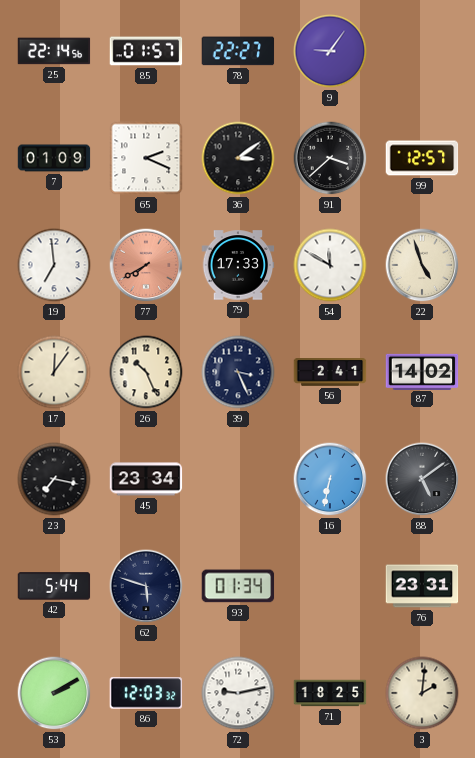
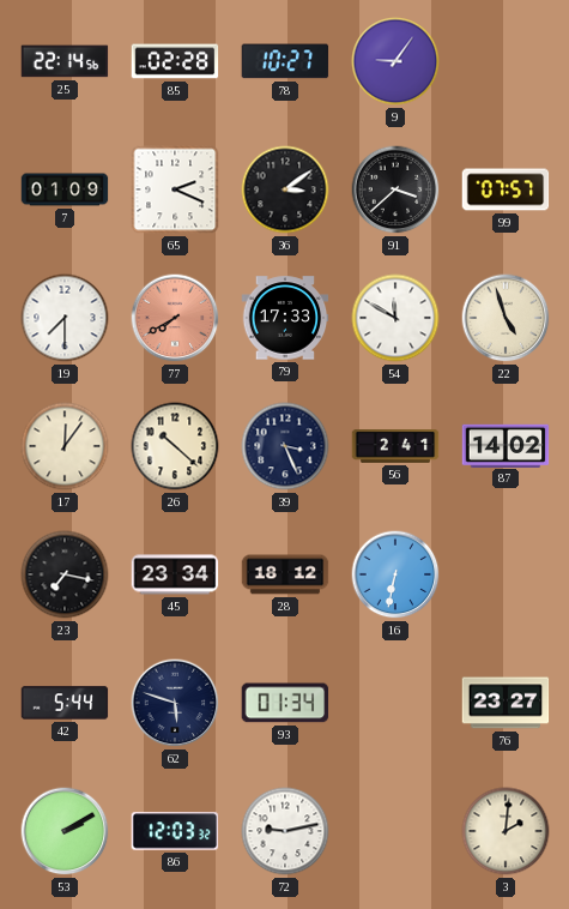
85: 01:57 -> 02:28 (175, 61)
78: 22:27 -> 10:27 (285, 61)
99: 12:57 -> 07:57 (506, 189)
19: 6:59 -> 7:30 (65, 318)
26: 10:26 -> 10:22 (175, 446)
28: none -> 18:12 (285, 574)
88: 5:09 -> none (422, 479)
76: 23:31 -> 23:27 (506, 703)
71: 18:25 -> none (330, 693)
